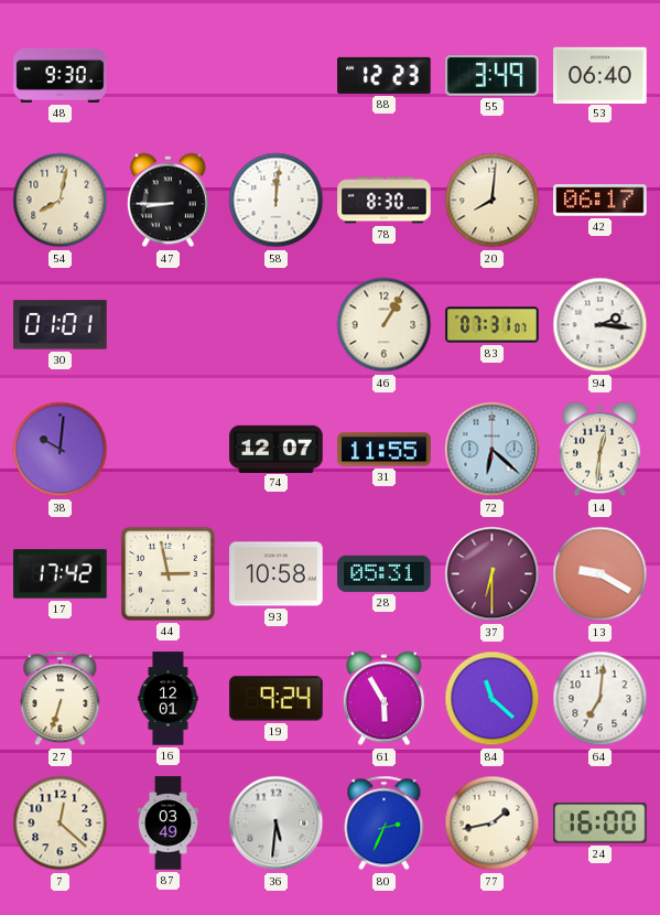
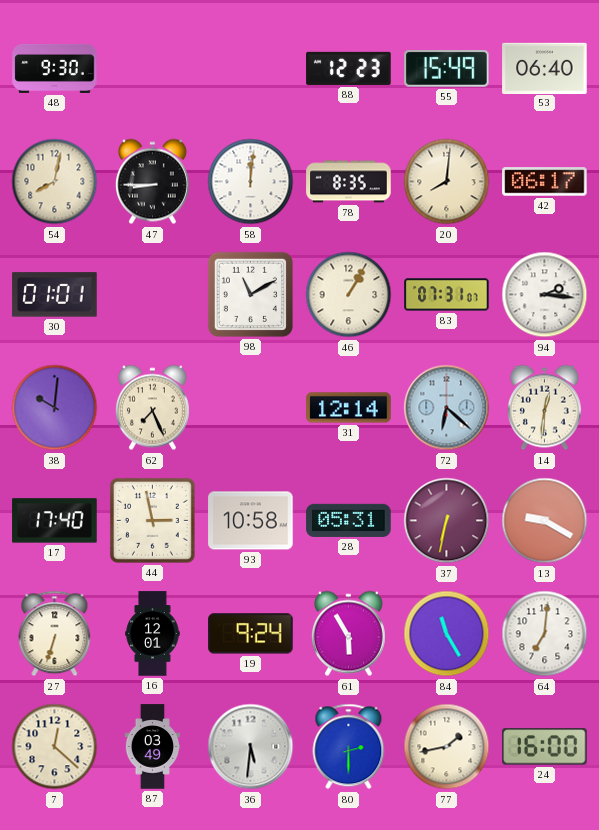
55: 3:49 -> 15:49 (447, 69)
78: 8:30 -> 8:35 (349, 182)
98: none -> 11:10 (250, 294)
62: none -> 7:26 (152, 408)
74: 12:07 -> none (277, 449)
31: 11:55 -> 12:14 (349, 408)
17: 17:42 -> 17:40 (55, 521)
37: 6:30 -> 6:32 (447, 521)
84: 11:22 -> 11:25 (447, 634)
80: 2:34 -> 2:30 (349, 747)
